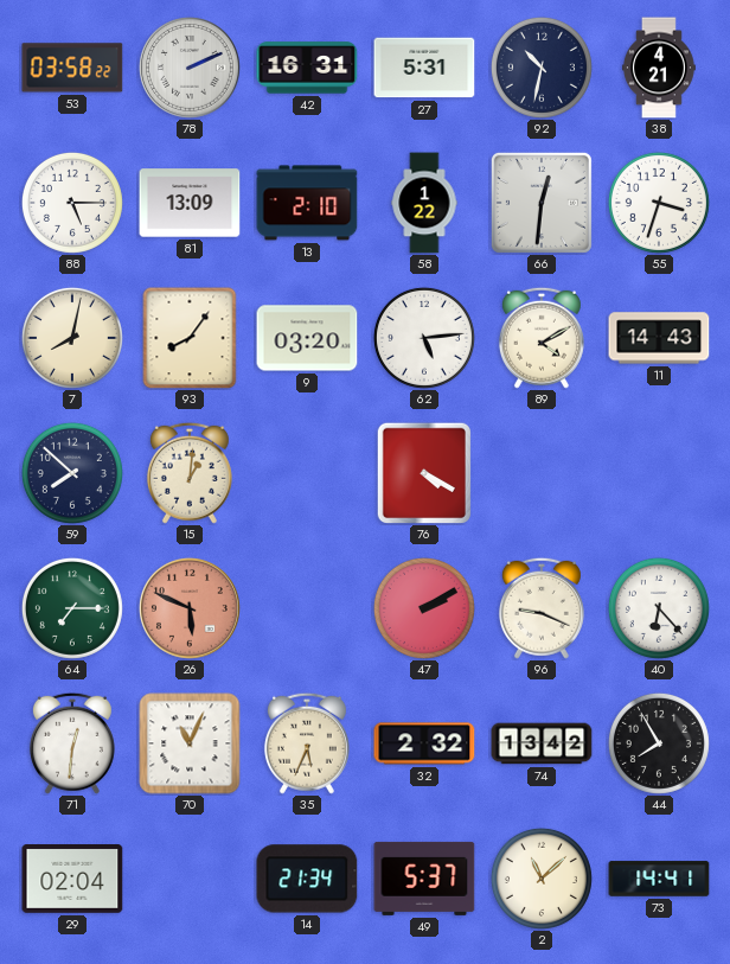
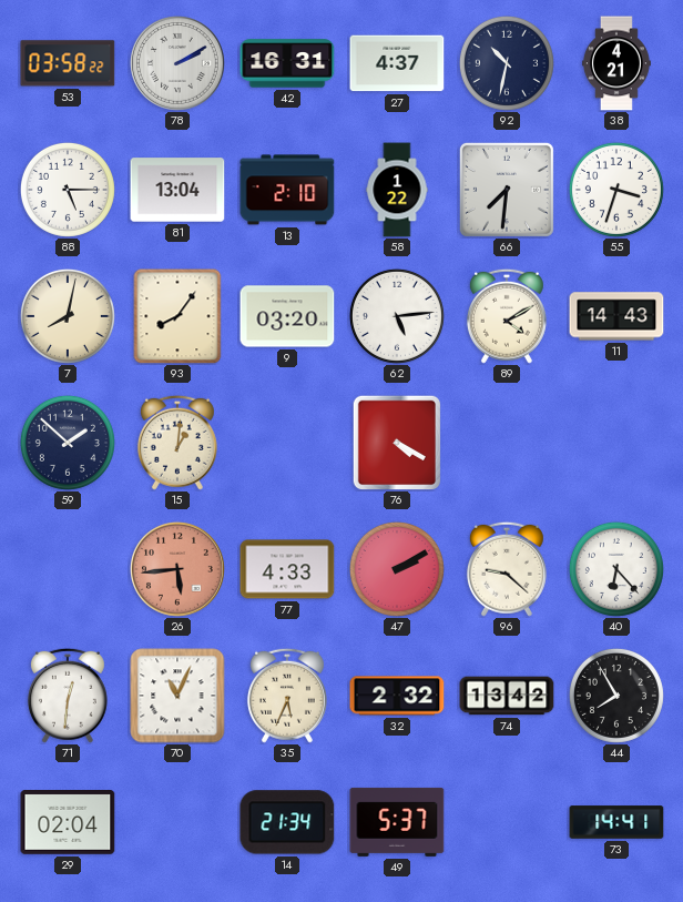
78: 2:11 -> 2:10 (177, 63)
27: 5:31 -> 4:37 (397, 63)
81: 13:09 -> 13:04 (177, 190)
66: 12:31 -> 7:31 (507, 190)
59: 7:52 -> 1:52 (68, 443)
64: 7:15 -> none (72, 608)
26: 5:49 -> 5:44 (177, 569)
77: none -> 4:33 (287, 569)
96: 9:19 -> 9:22 (507, 569)
2: 11:08 -> none (542, 879)
